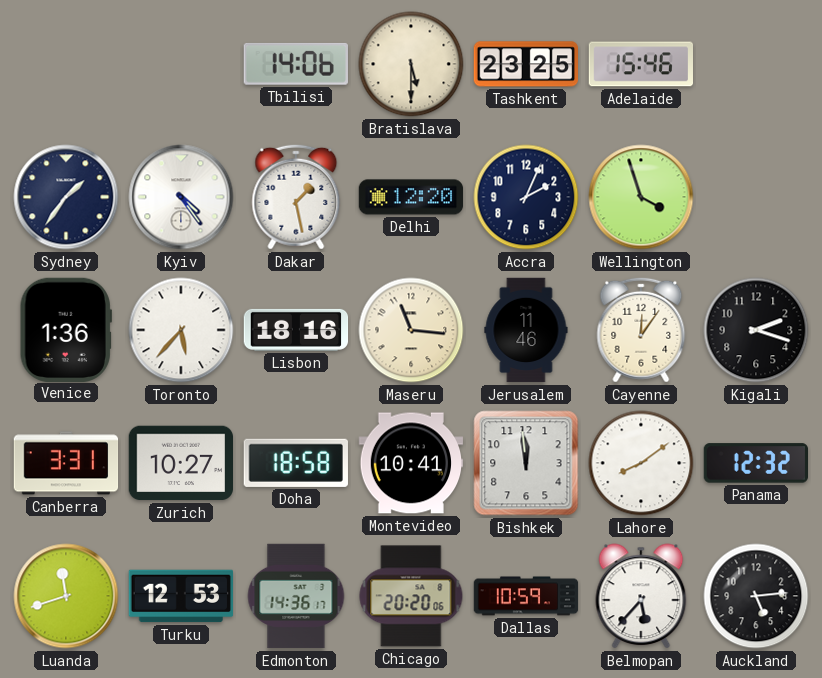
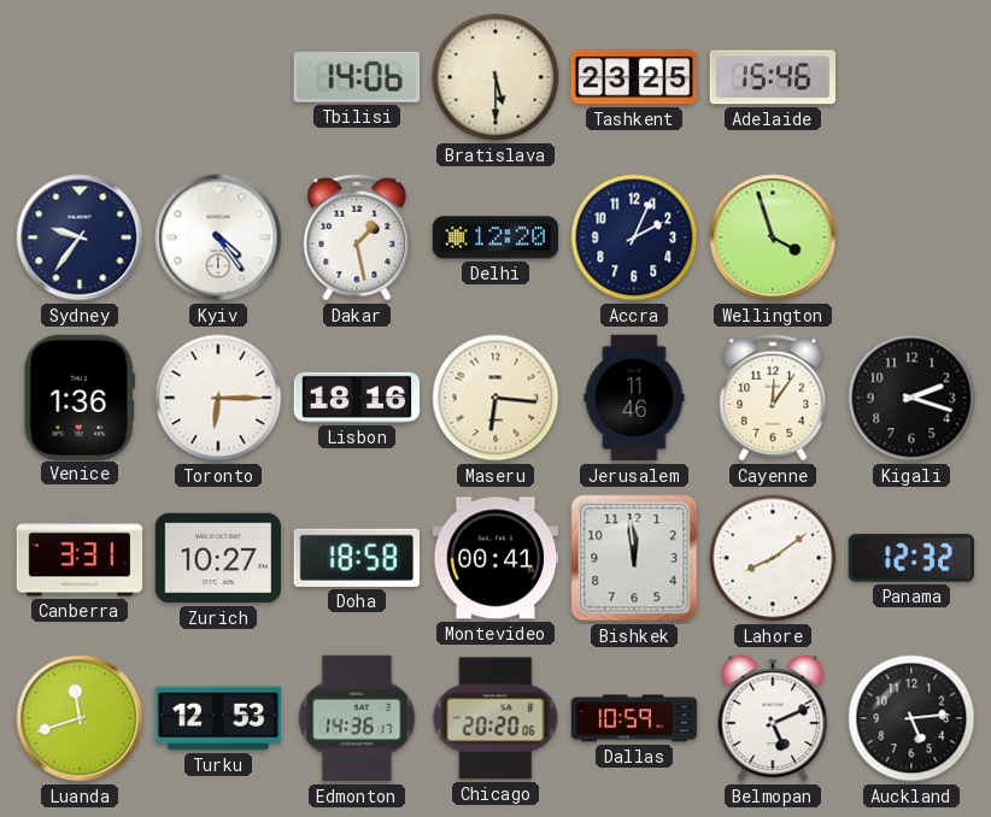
Sydney: 1:36 -> 9:36 (80, 237)
Toronto: 5:37 -> 6:15 (218, 398)
Maseru: 11:16 -> 6:16 (495, 398)
Montevideo: 10:41 -> 00:41 (495, 558)
Belmopan: 5:37 -> 5:11 (773, 718)
